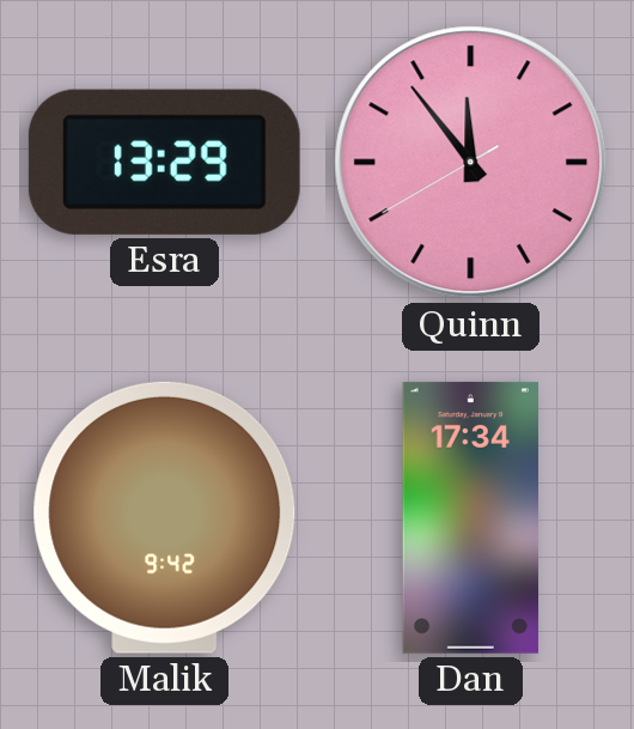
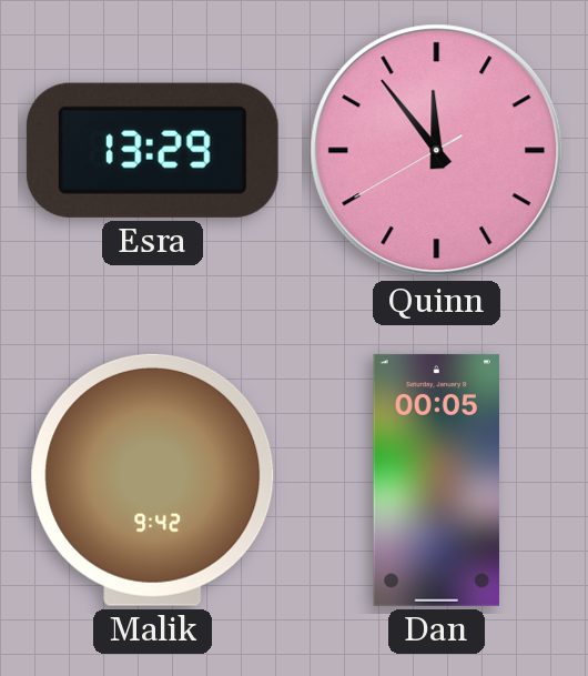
Dan: 17:34 -> 00:05 (436, 480)
